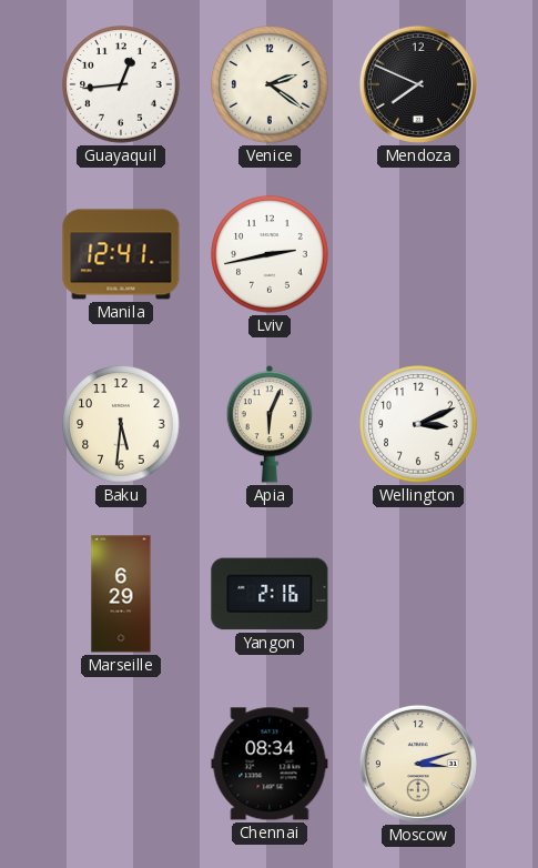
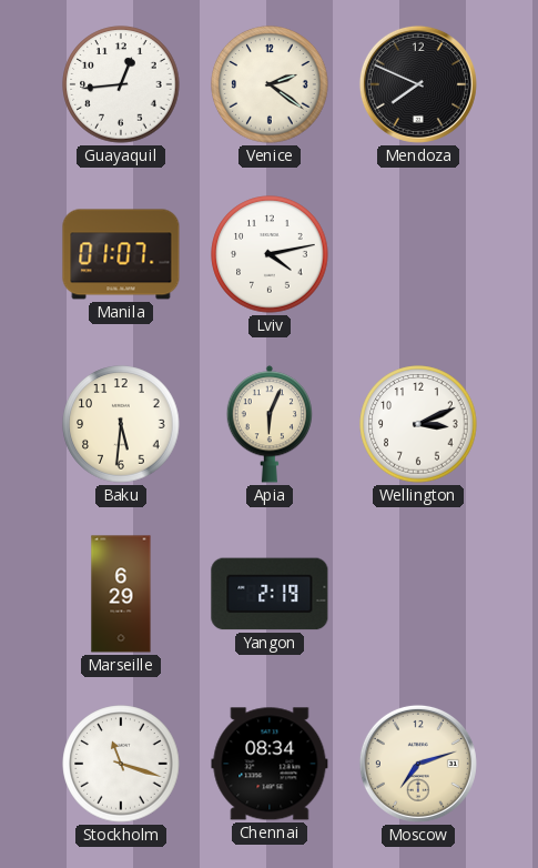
Manila: 12:41 -> 01:07 (121, 254)
Lviv: 2:43 -> 4:13 (270, 254)
Yangon: 2:16 -> 2:19 (270, 594)
Stockholm: none -> 11:18 (121, 764)
Moscow: 3:12 -> 7:12 (418, 764)
